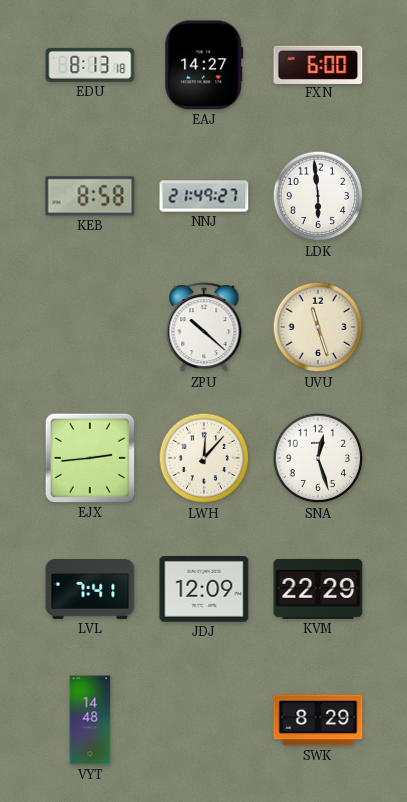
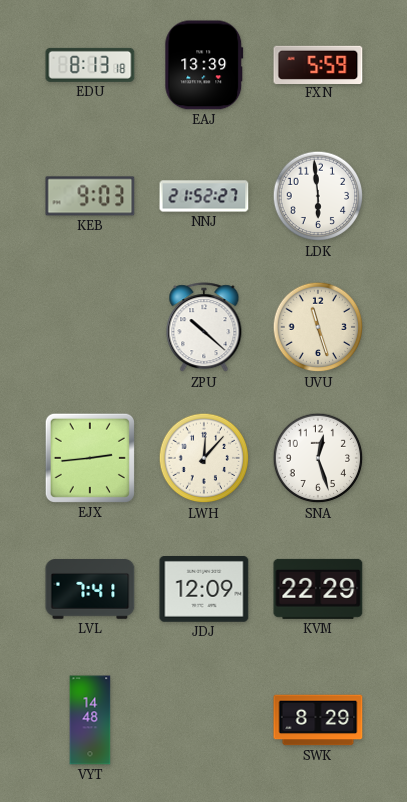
EAJ: 14:27 -> 13:39 (204, 65)
FXN: 6:00 -> 5:59 (318, 64)
KEB: 8:58 -> 9:03 (90, 196)
NNJ: 21:49 -> 21:52 (204, 196)
